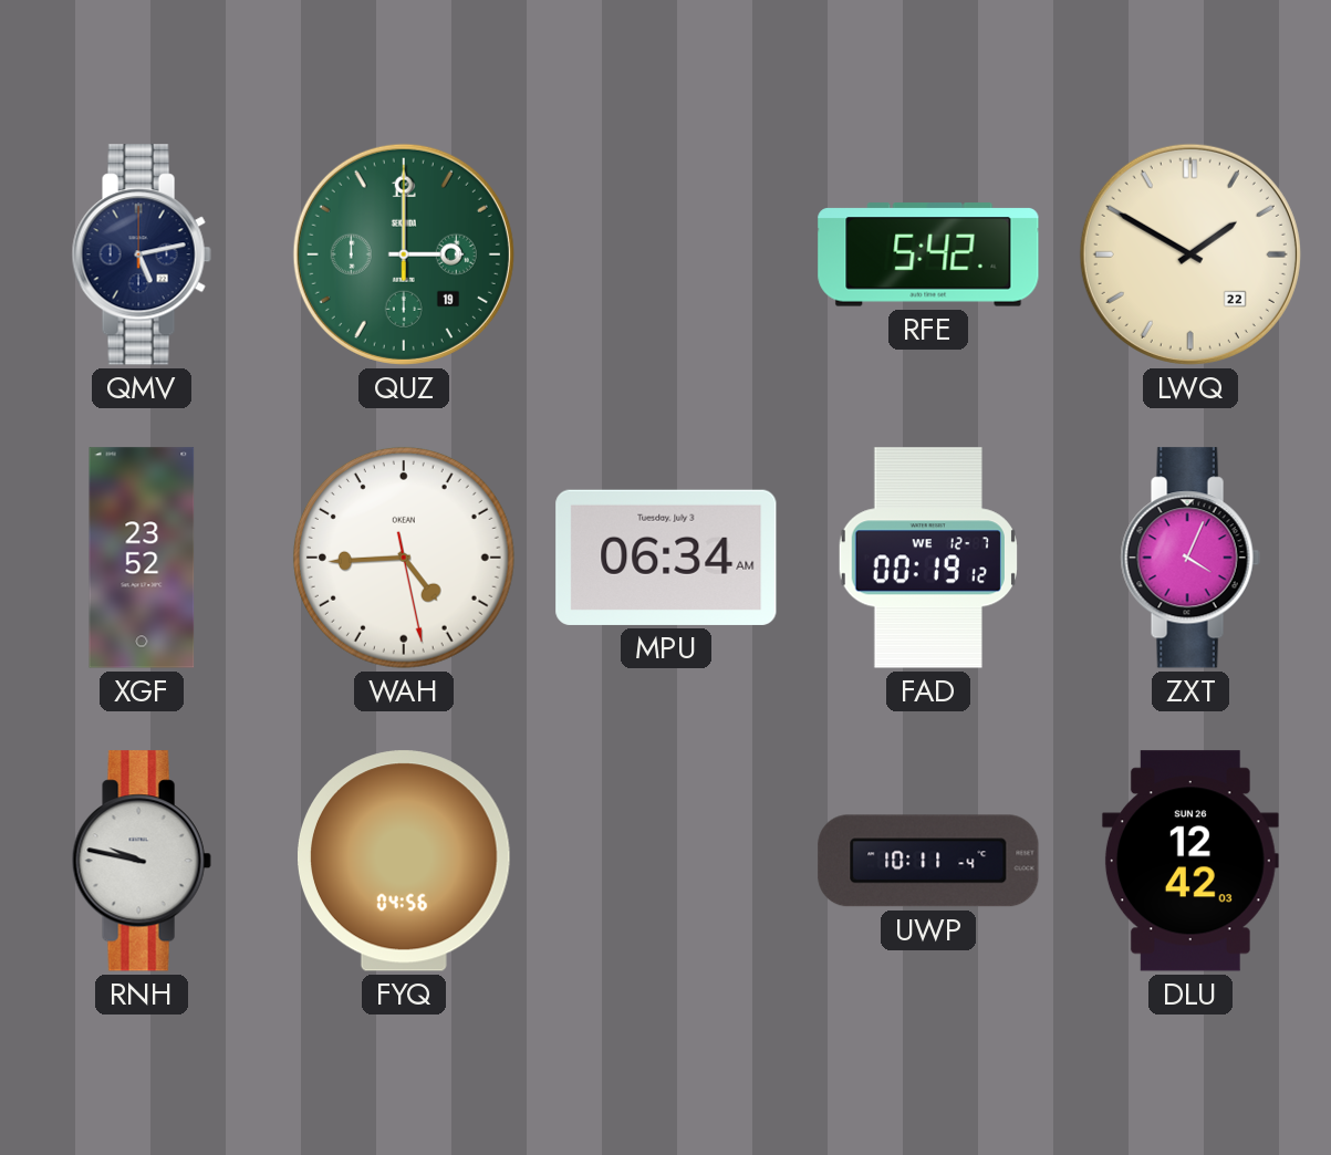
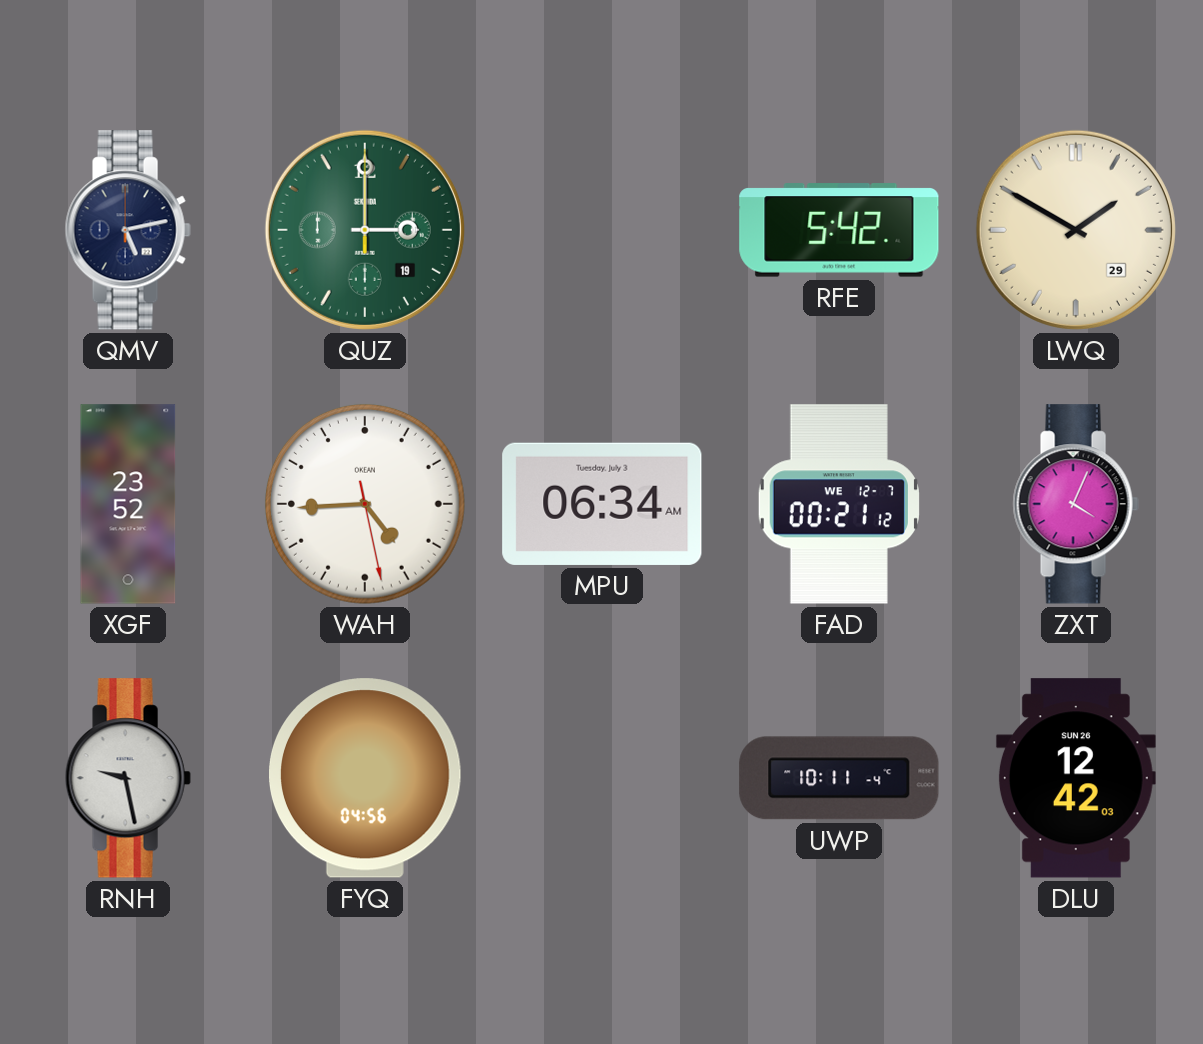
LWQ date: 22 -> 29 (1076, 230)
FAD: 00:19 -> 00:21 (839, 504)
RNH: 9:47 -> 9:28 (128, 778)
